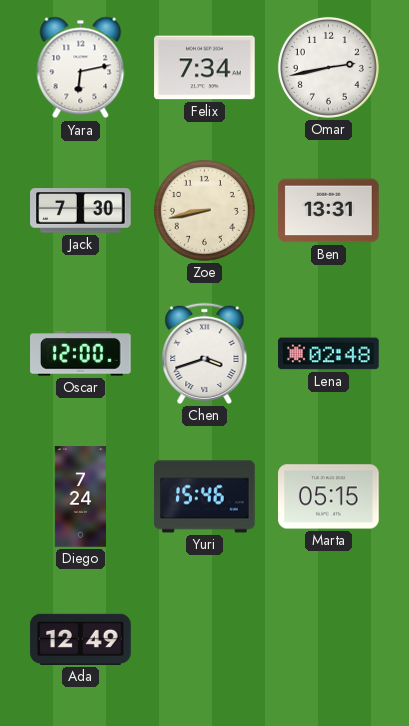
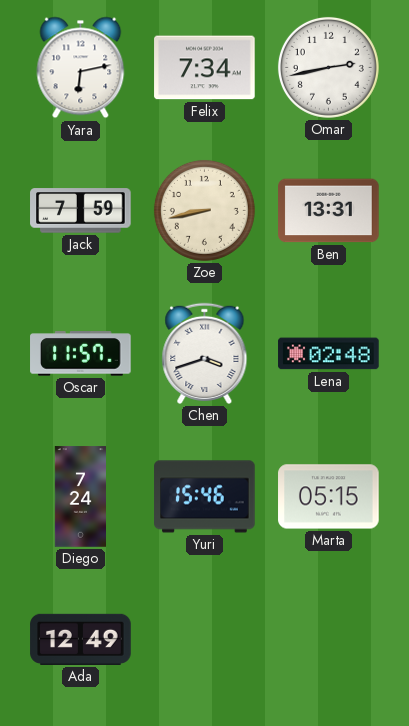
Jack: 7:30 -> 7:59 (81, 211)
Oscar: 12:00 -> 11:57 (81, 354)
